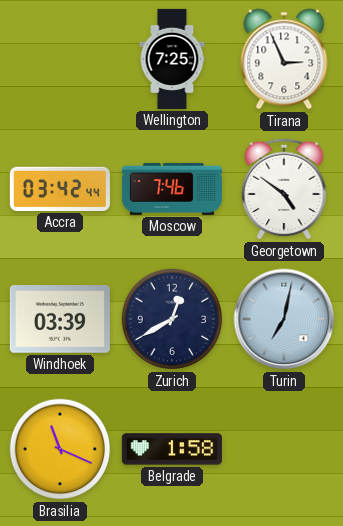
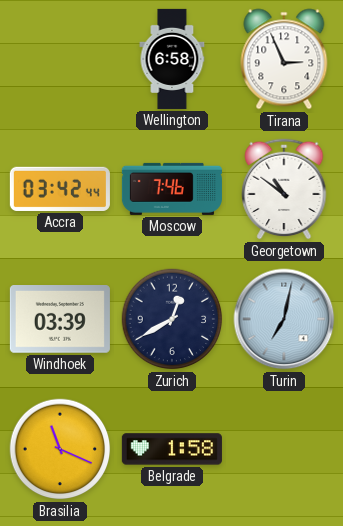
Wellington: 7:25 -> 6:58 (172, 59)
Georgetown: 4:51 -> 10:51 (284, 189)
